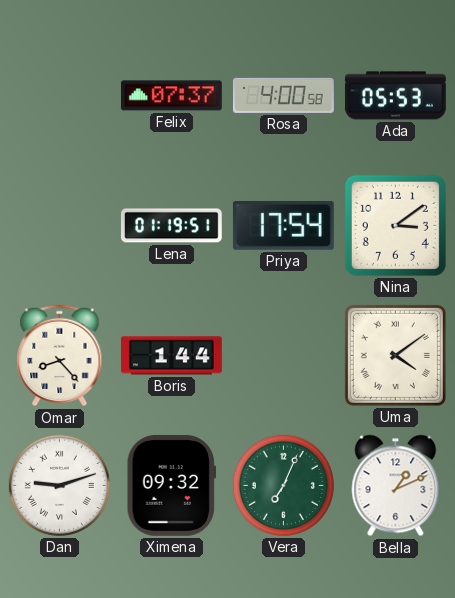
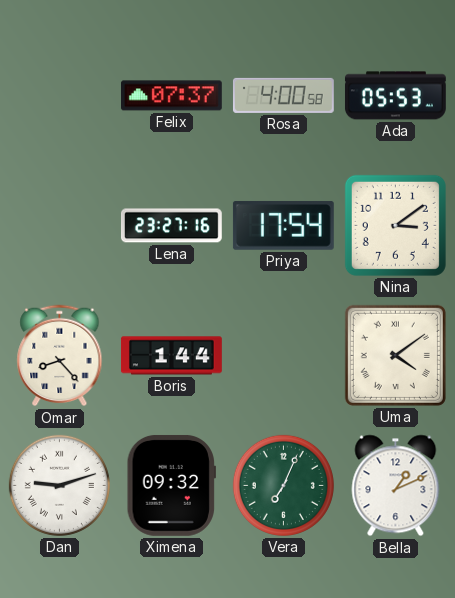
Lena: 01:19 -> 23:27 (171, 226)
